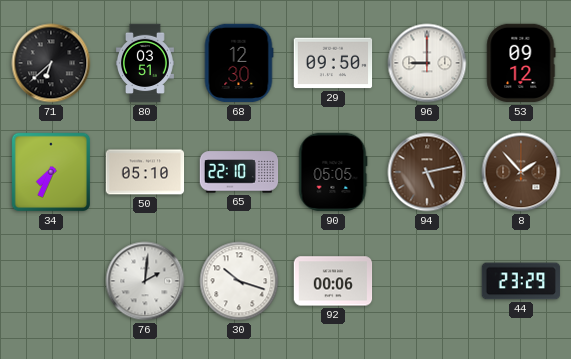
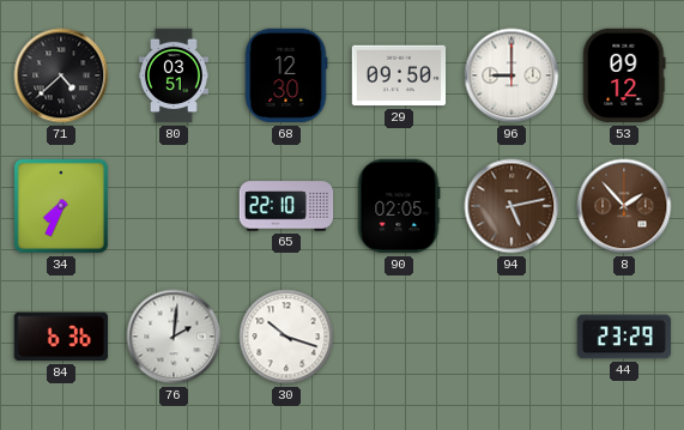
71: 6:38 -> 4:38 (61, 75)
50: 05:10 -> none (145, 172)
90: 05:05 -> 02:05 (399, 206)
84: none -> 6:36 (61, 337)
92: 00:06 -> none (333, 281)
